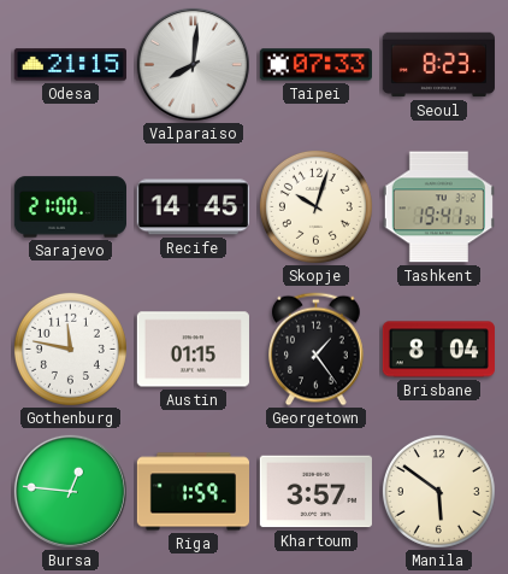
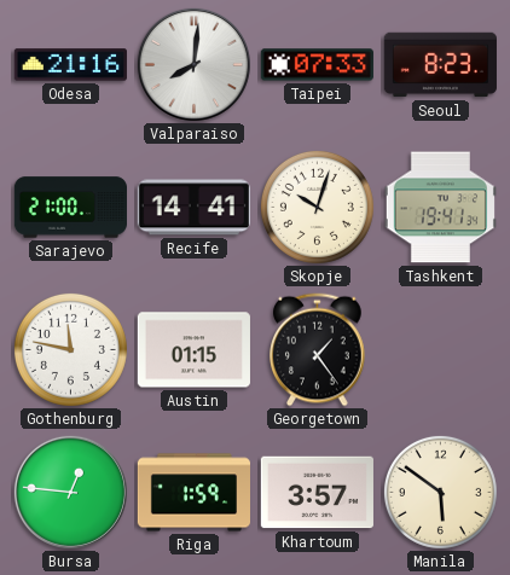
Odesa: 21:15 -> 21:16 (70, 65)
Recife: 14:45 -> 14:41 (193, 208)
Brisbane: 8:04 -> none (438, 350)
